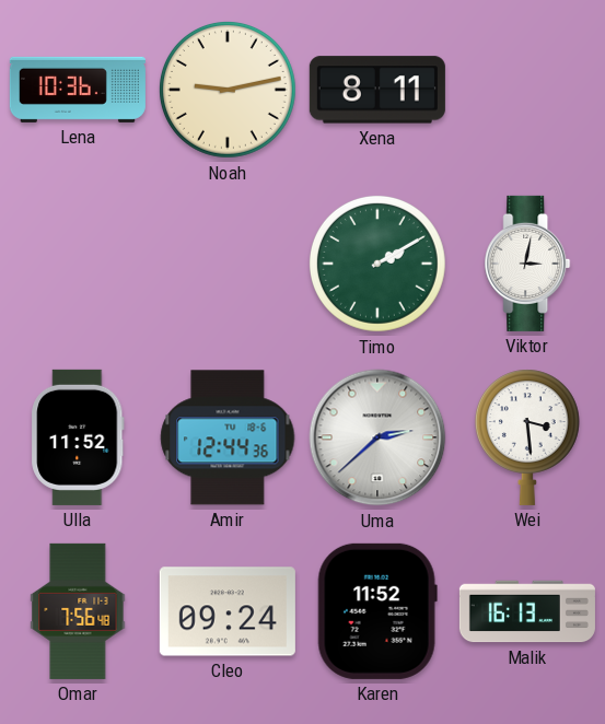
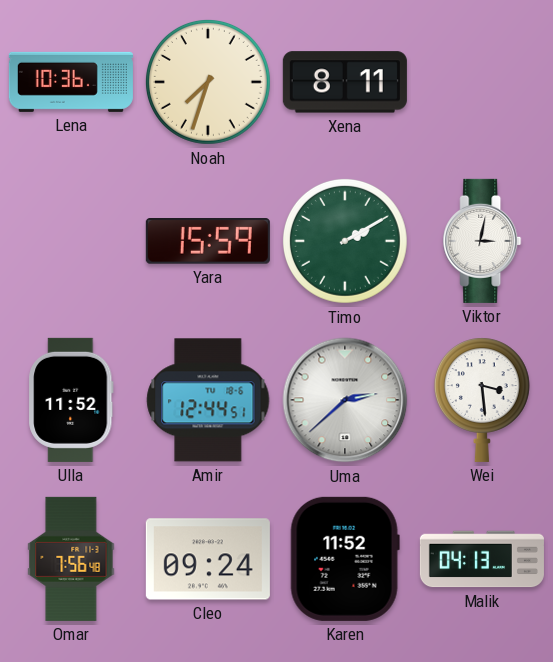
Noah: 9:13 -> 7:33 (208, 82)
Yara: none -> 15:59 (208, 242)
Amir: 12:44:36 -> 12:44:51 (208, 400)
Malik: 16:13 -> 04:13 (482, 559)
